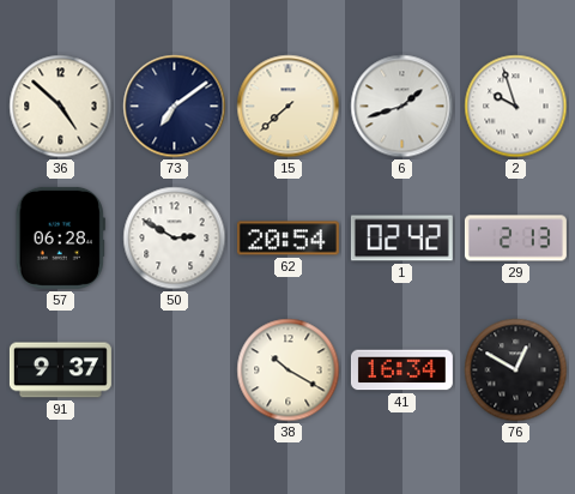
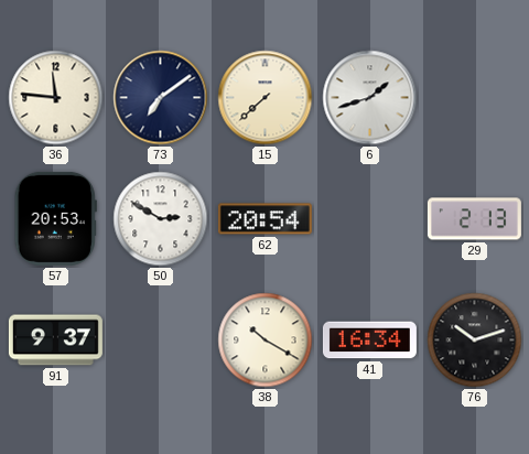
36: 4:52 -> 11:46 (56, 98)
2: 9:57 -> none (516, 107)
57: 06:28 -> 20:53 (55, 218)
1: 02:42 -> none (401, 239)
76: 12:50 -> 10:12 (475, 340)
